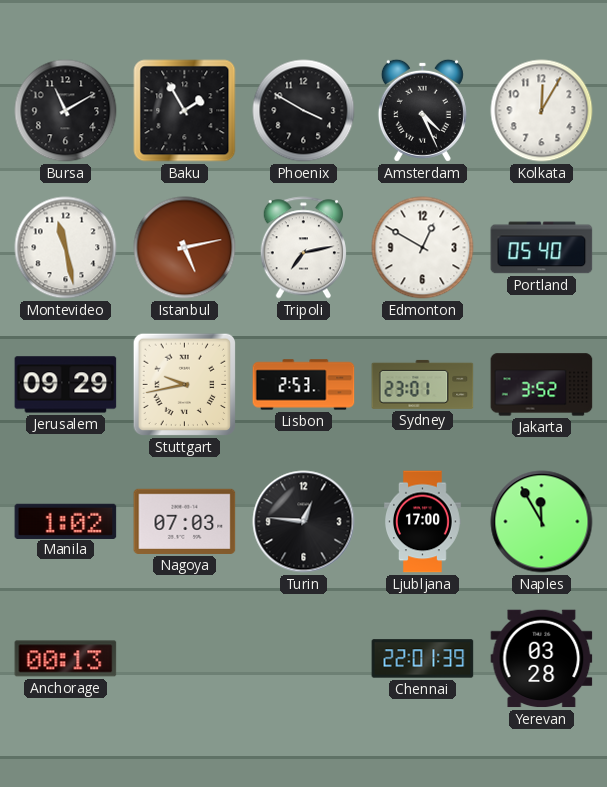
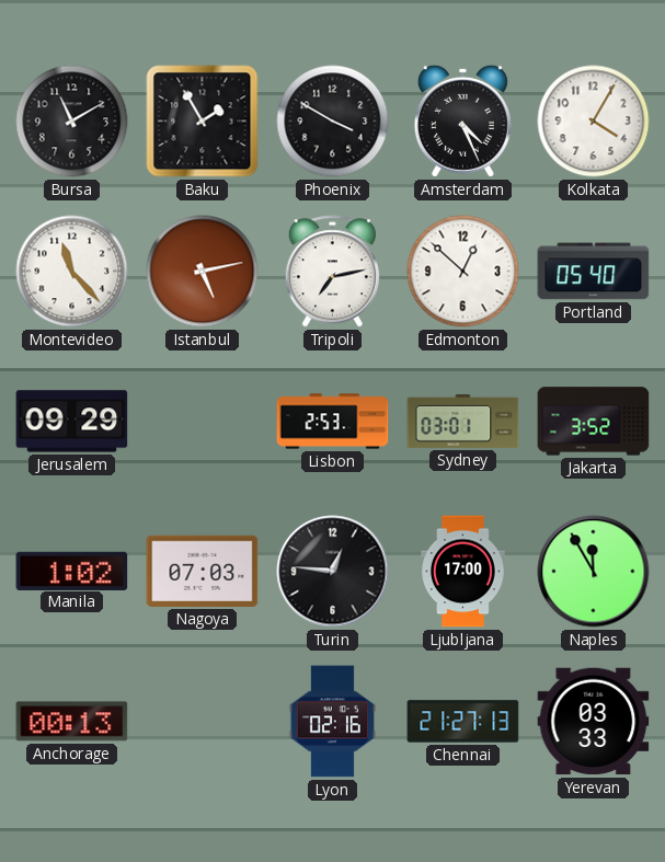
Kolkata: 12:05 -> 4:05 (594, 122)
Montevideo: 11:28 -> 11:23 (72, 272)
Edmonton: 12:50 -> 12:52 (463, 272)
Stuttgart: 9:43 -> none (185, 385)
Sydney: 23:01 -> 03:01 (463, 421)
Lyon: none -> 02:16 (332, 722)
Chennai: 22:01 -> 21:27 (463, 722)
Yerevan: 03:28 -> 03:33 (594, 722)
